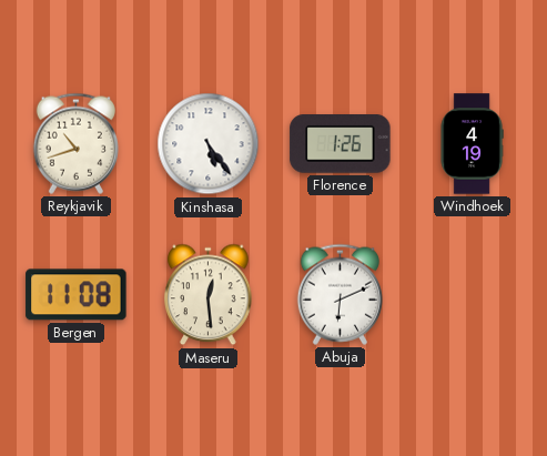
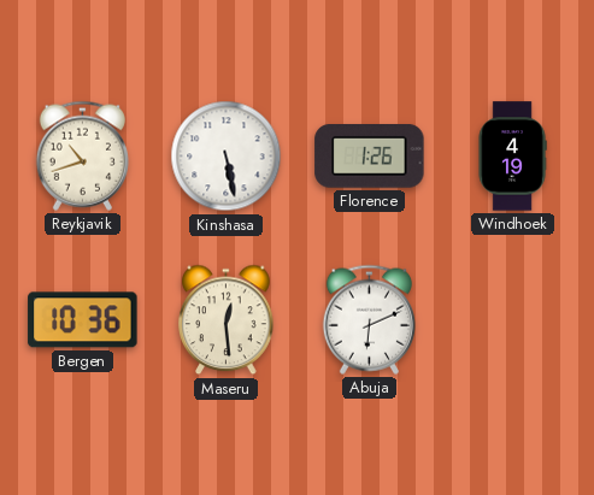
Kinshasa: 5:24 -> 5:28 (227, 157)
Bergen: 11:08 -> 10:36 (83, 320)
